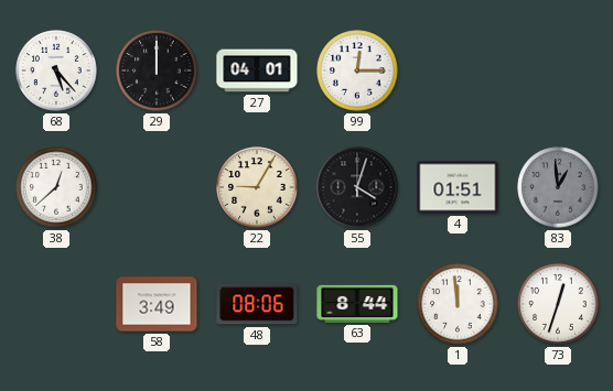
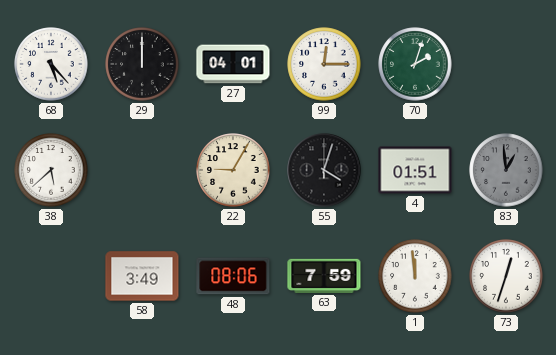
70: none -> 2:03 (415, 64)
38: 12:38 -> 5:38 (51, 170)
63: 8:44 -> 7:59 (324, 276)
